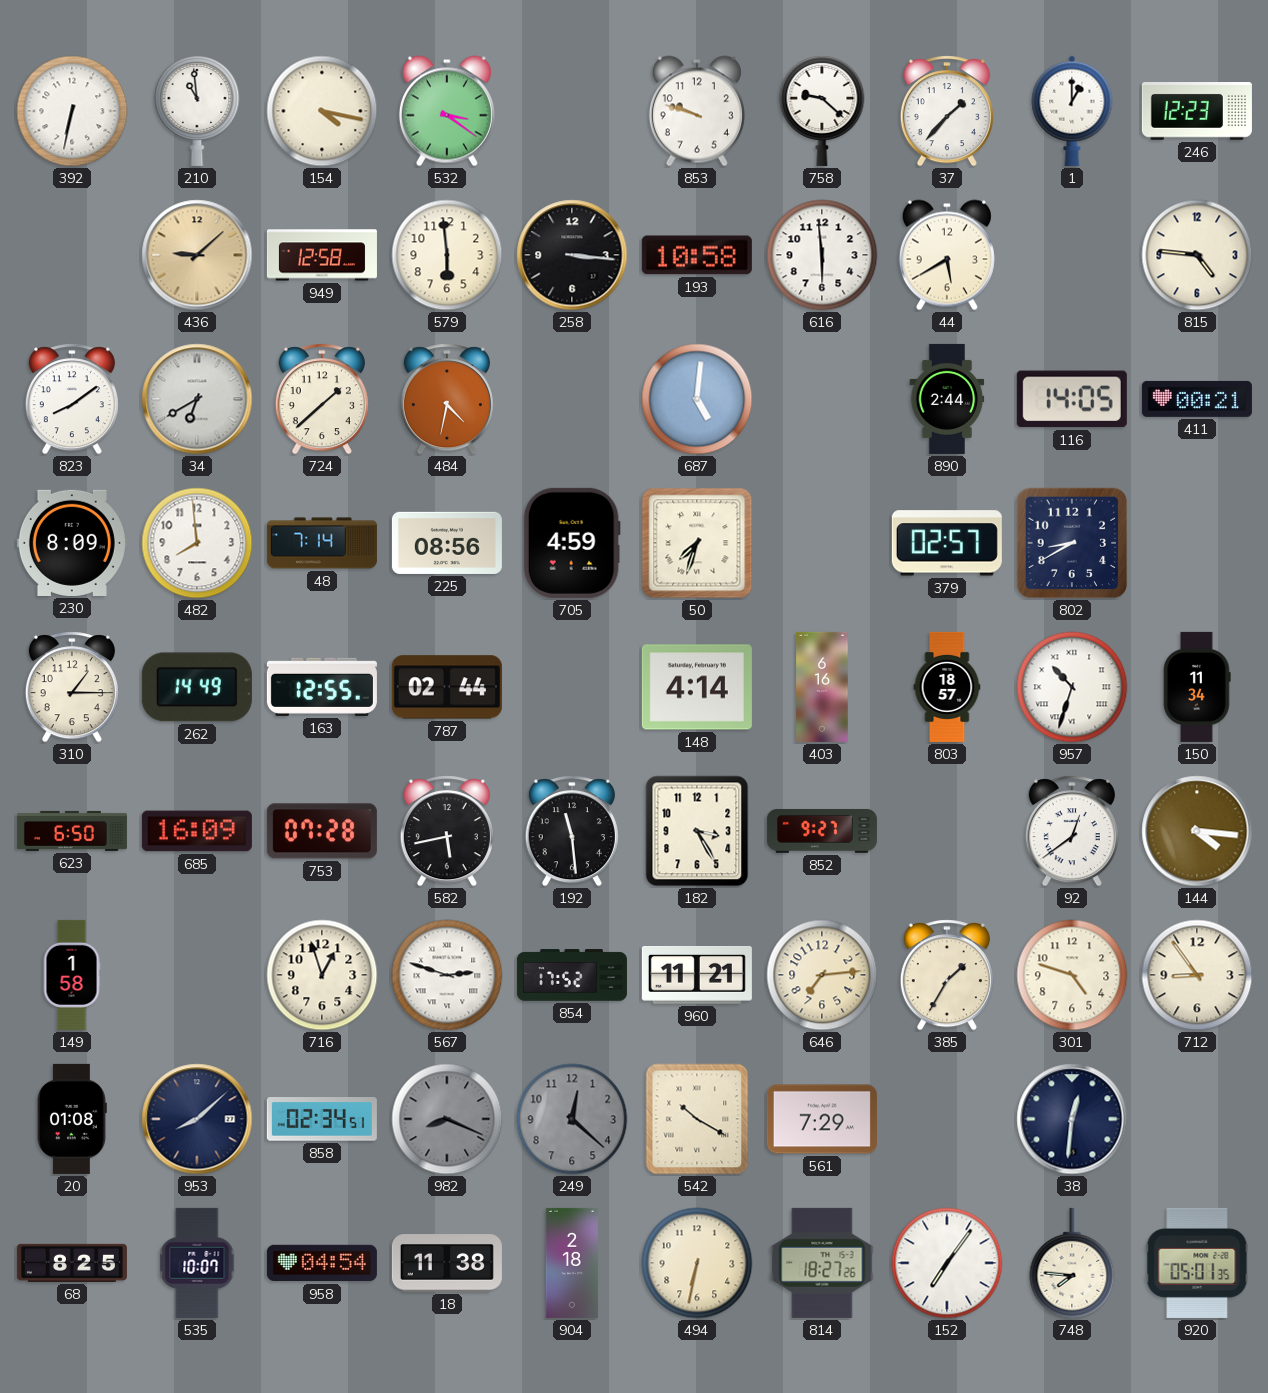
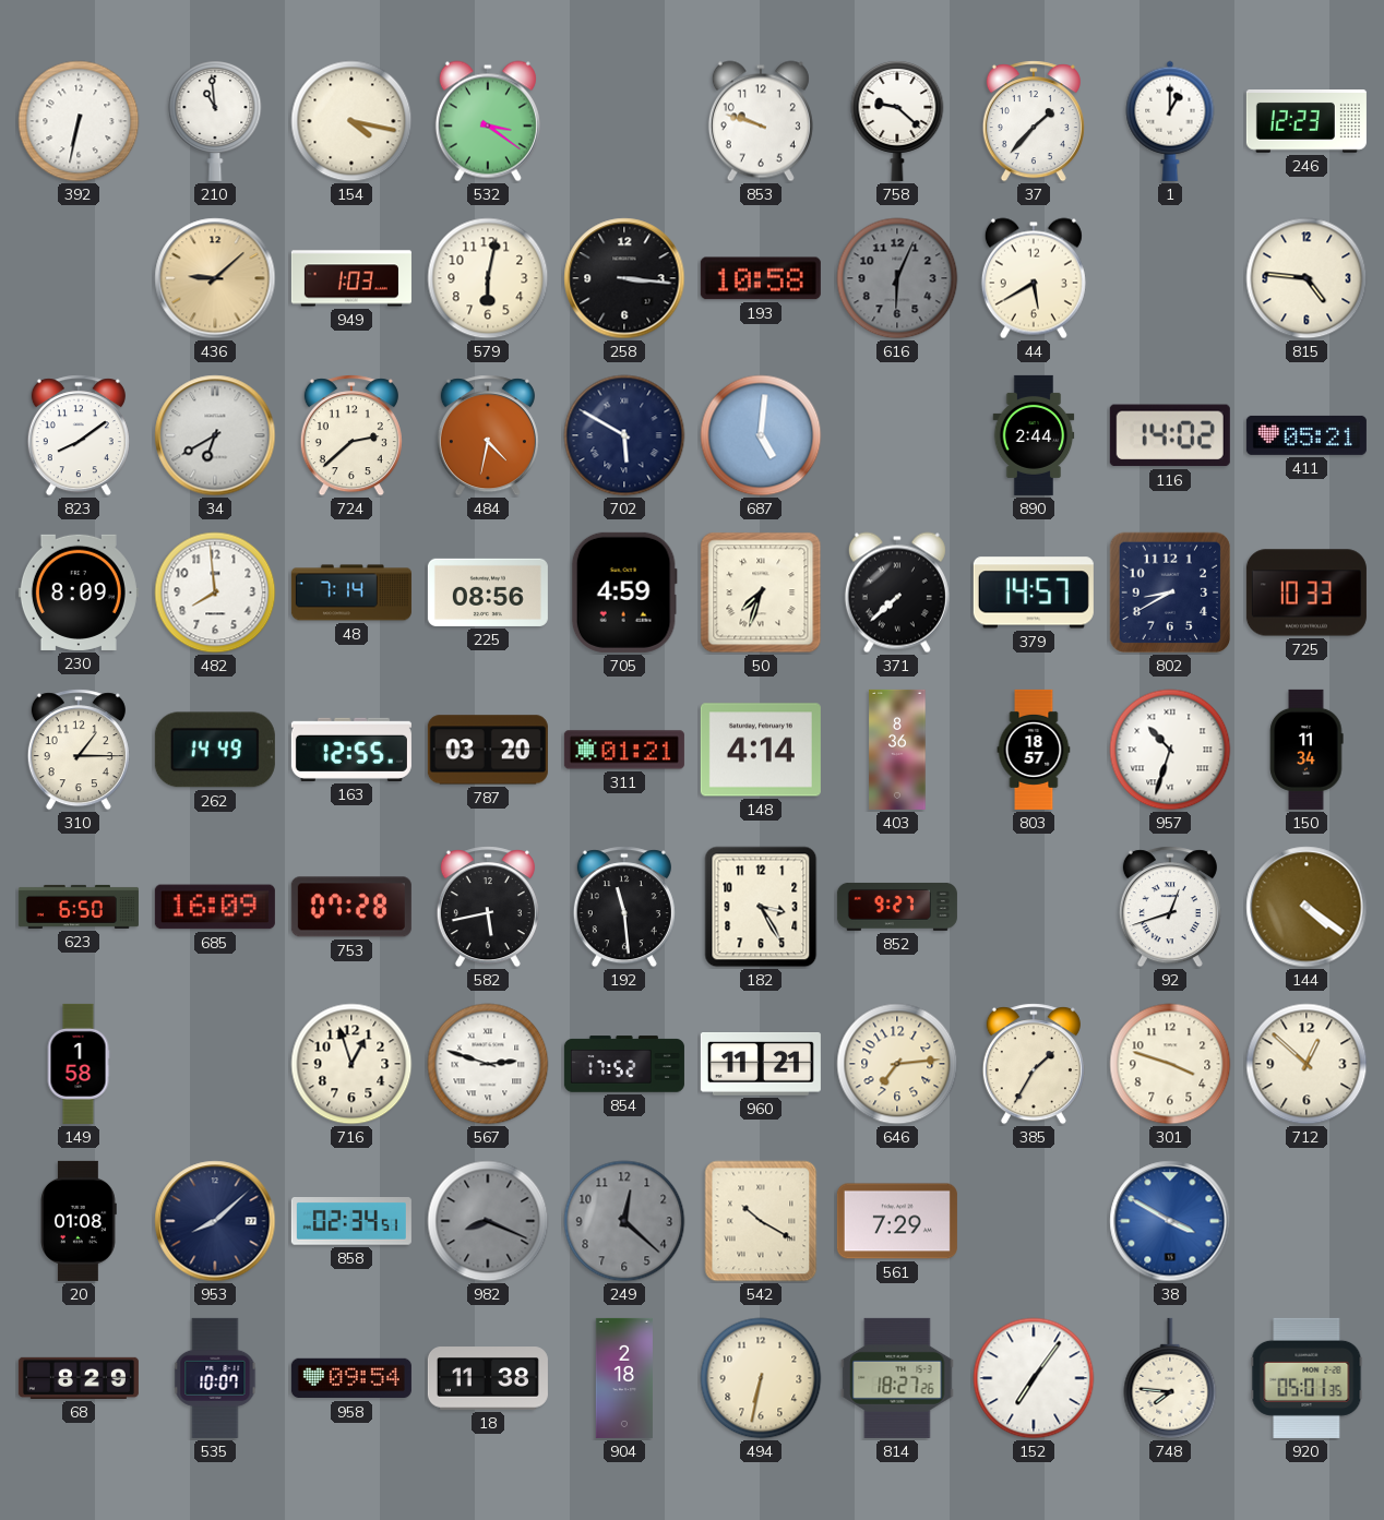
949: 12:58 -> 1:03 (351, 278)
579: 5:59 -> 6:02 (488, 278)
616: 5:59 -> 6:04 (897, 278)
616 dial: white -> grey (897, 278)
724: 1:38 -> 2:38 (351, 435)
702: none -> 5:50 (624, 435)
116: 14:05 -> 14:02 (1170, 435)
411: 00:21 -> 05:21 (1307, 435)
371: none -> 7:38 (897, 593)
379: 02:57 -> 14:57 (1034, 593)
725: none -> 10:33 (1307, 593)
787: 02:44 -> 03:20 (488, 750)
311: none -> 01:21 (624, 750)
403: 6:16 -> 8:36 (897, 750)
92: 12:39 -> 12:42 (1170, 907)
144: 4:16 -> 4:21 (1307, 907)
301: 4:48 -> 3:48 (1170, 1064)
712: 8:54 -> 12:52 (1307, 1064)
38: 12:31 -> 3:50 (1170, 1221)
38 dial: navy -> blue (1170, 1221)
68: 8:25 -> 8:29 (79, 1378)
958: 04:54 -> 09:54 (351, 1378)
